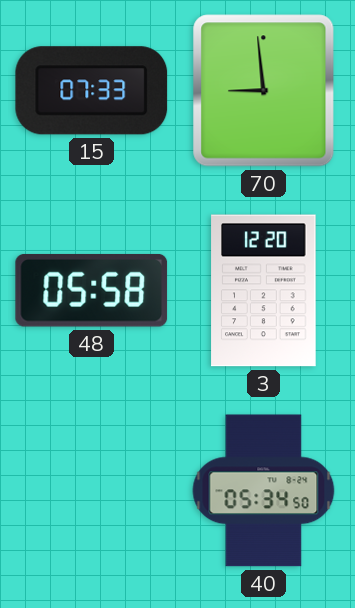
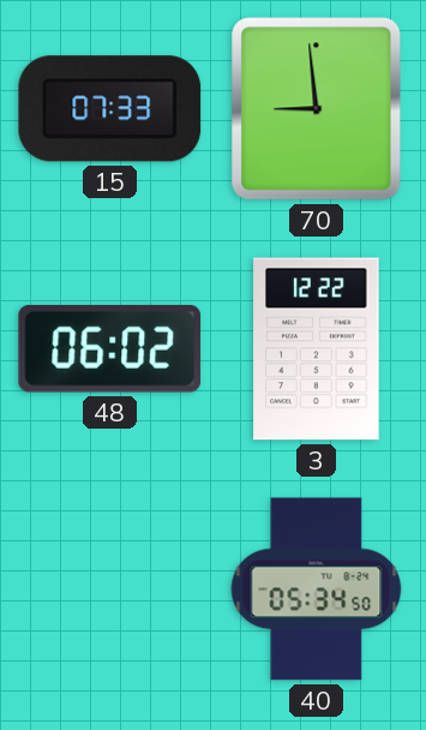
48: 05:58 -> 06:02 (110, 348)
3: 12:20 -> 12:22 (317, 349)
